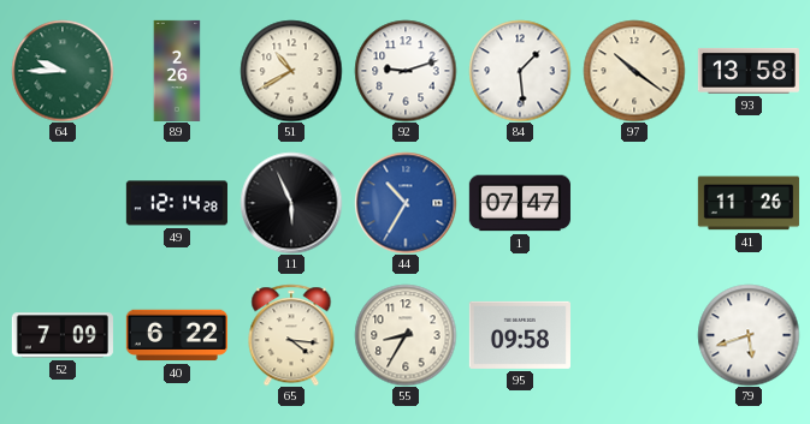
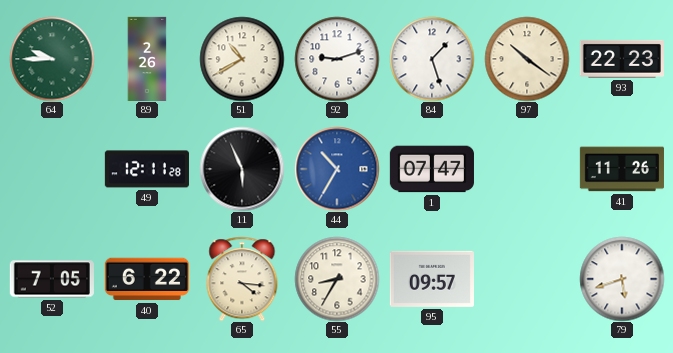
84: 1:29 -> 1:27 (432, 59)
93: 13:58 -> 22:23 (622, 59)
49: 12:14 -> 12:11 (147, 169)
52: 7:09 -> 7:05 (52, 279)
95: 09:58 -> 09:57 (432, 279)
